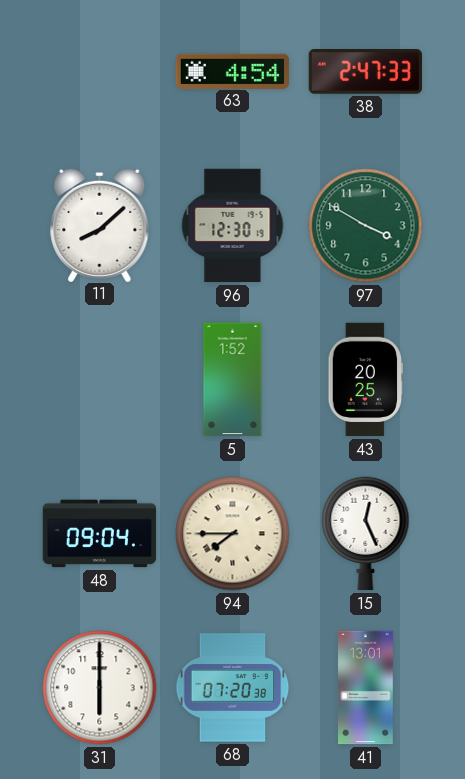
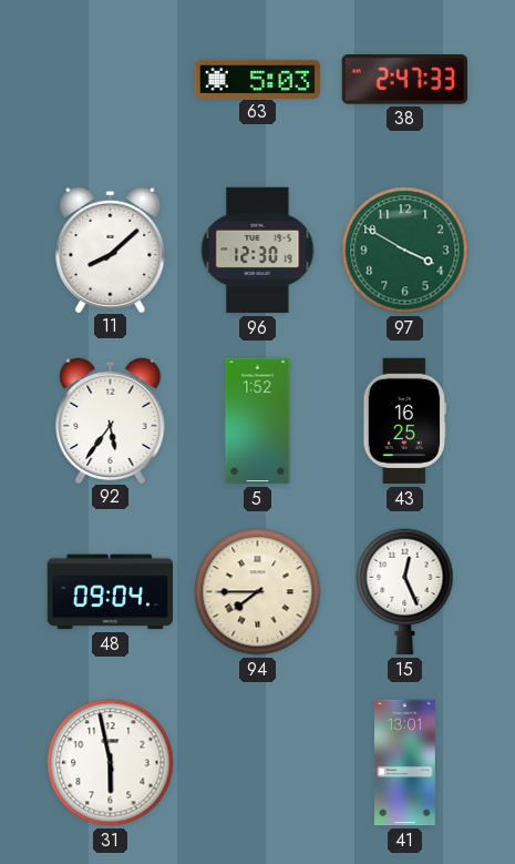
63: 4:54 -> 5:03 (258, 79)
92: none -> 5:36 (111, 419)
43: 20:25 -> 16:25 (404, 421)
31: 6:00 -> 5:58 (111, 763)
68: 07:20 -> none (233, 688)
